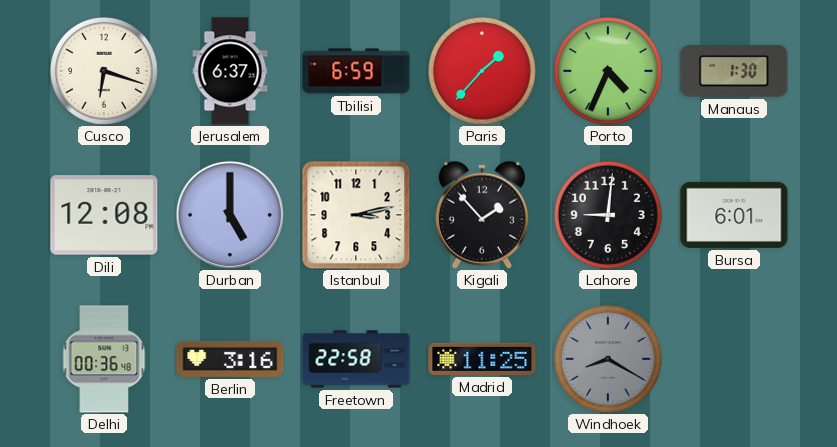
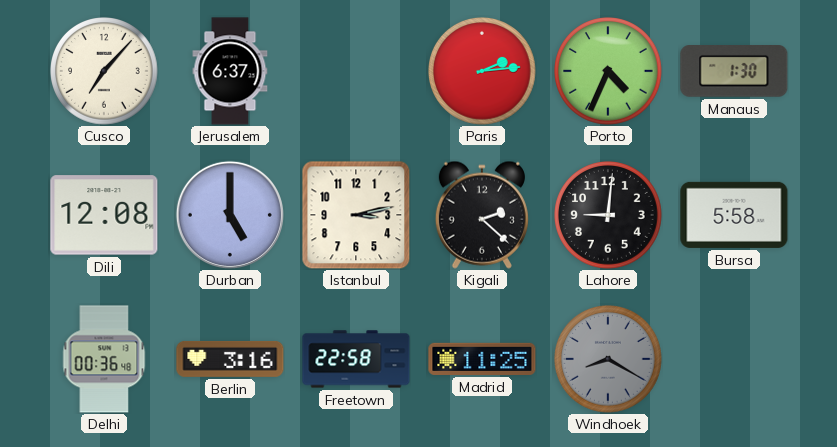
Cusco: 6:18 -> 7:07 (105, 72)
Tbilisi: 6:59 -> none (356, 71)
Paris: 1:37 -> 2:14 (483, 72)
Kigali: 1:53 -> 2:22 (482, 215)
Bursa: 6:01 -> 5:58 (734, 215)
